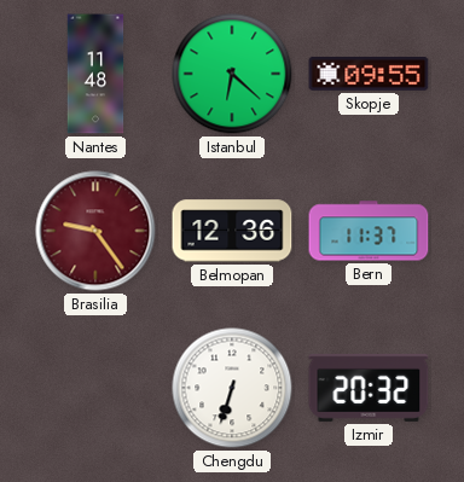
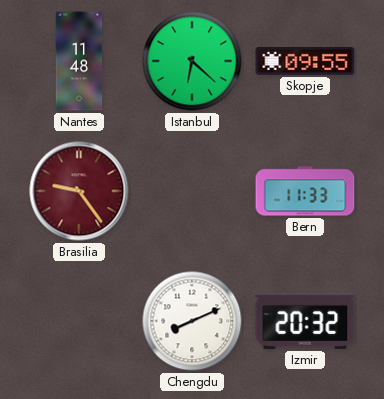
Belmopan: 12:36 -> none (232, 231)
Bern: 11:37 -> 11:33 (305, 191)
Chengdu: 6:33 -> 8:11 (192, 321)
